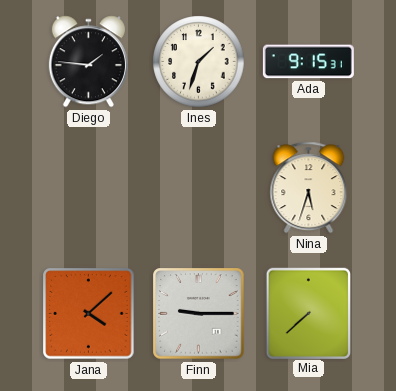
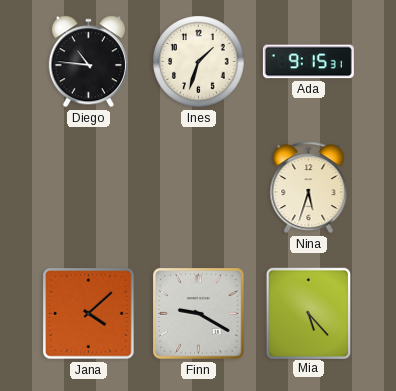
Diego: 1:46 -> 10:46 (88, 62)
Finn: 9:15 -> 9:20 (199, 314)
Mia: 7:38 -> 5:23 (308, 313)
